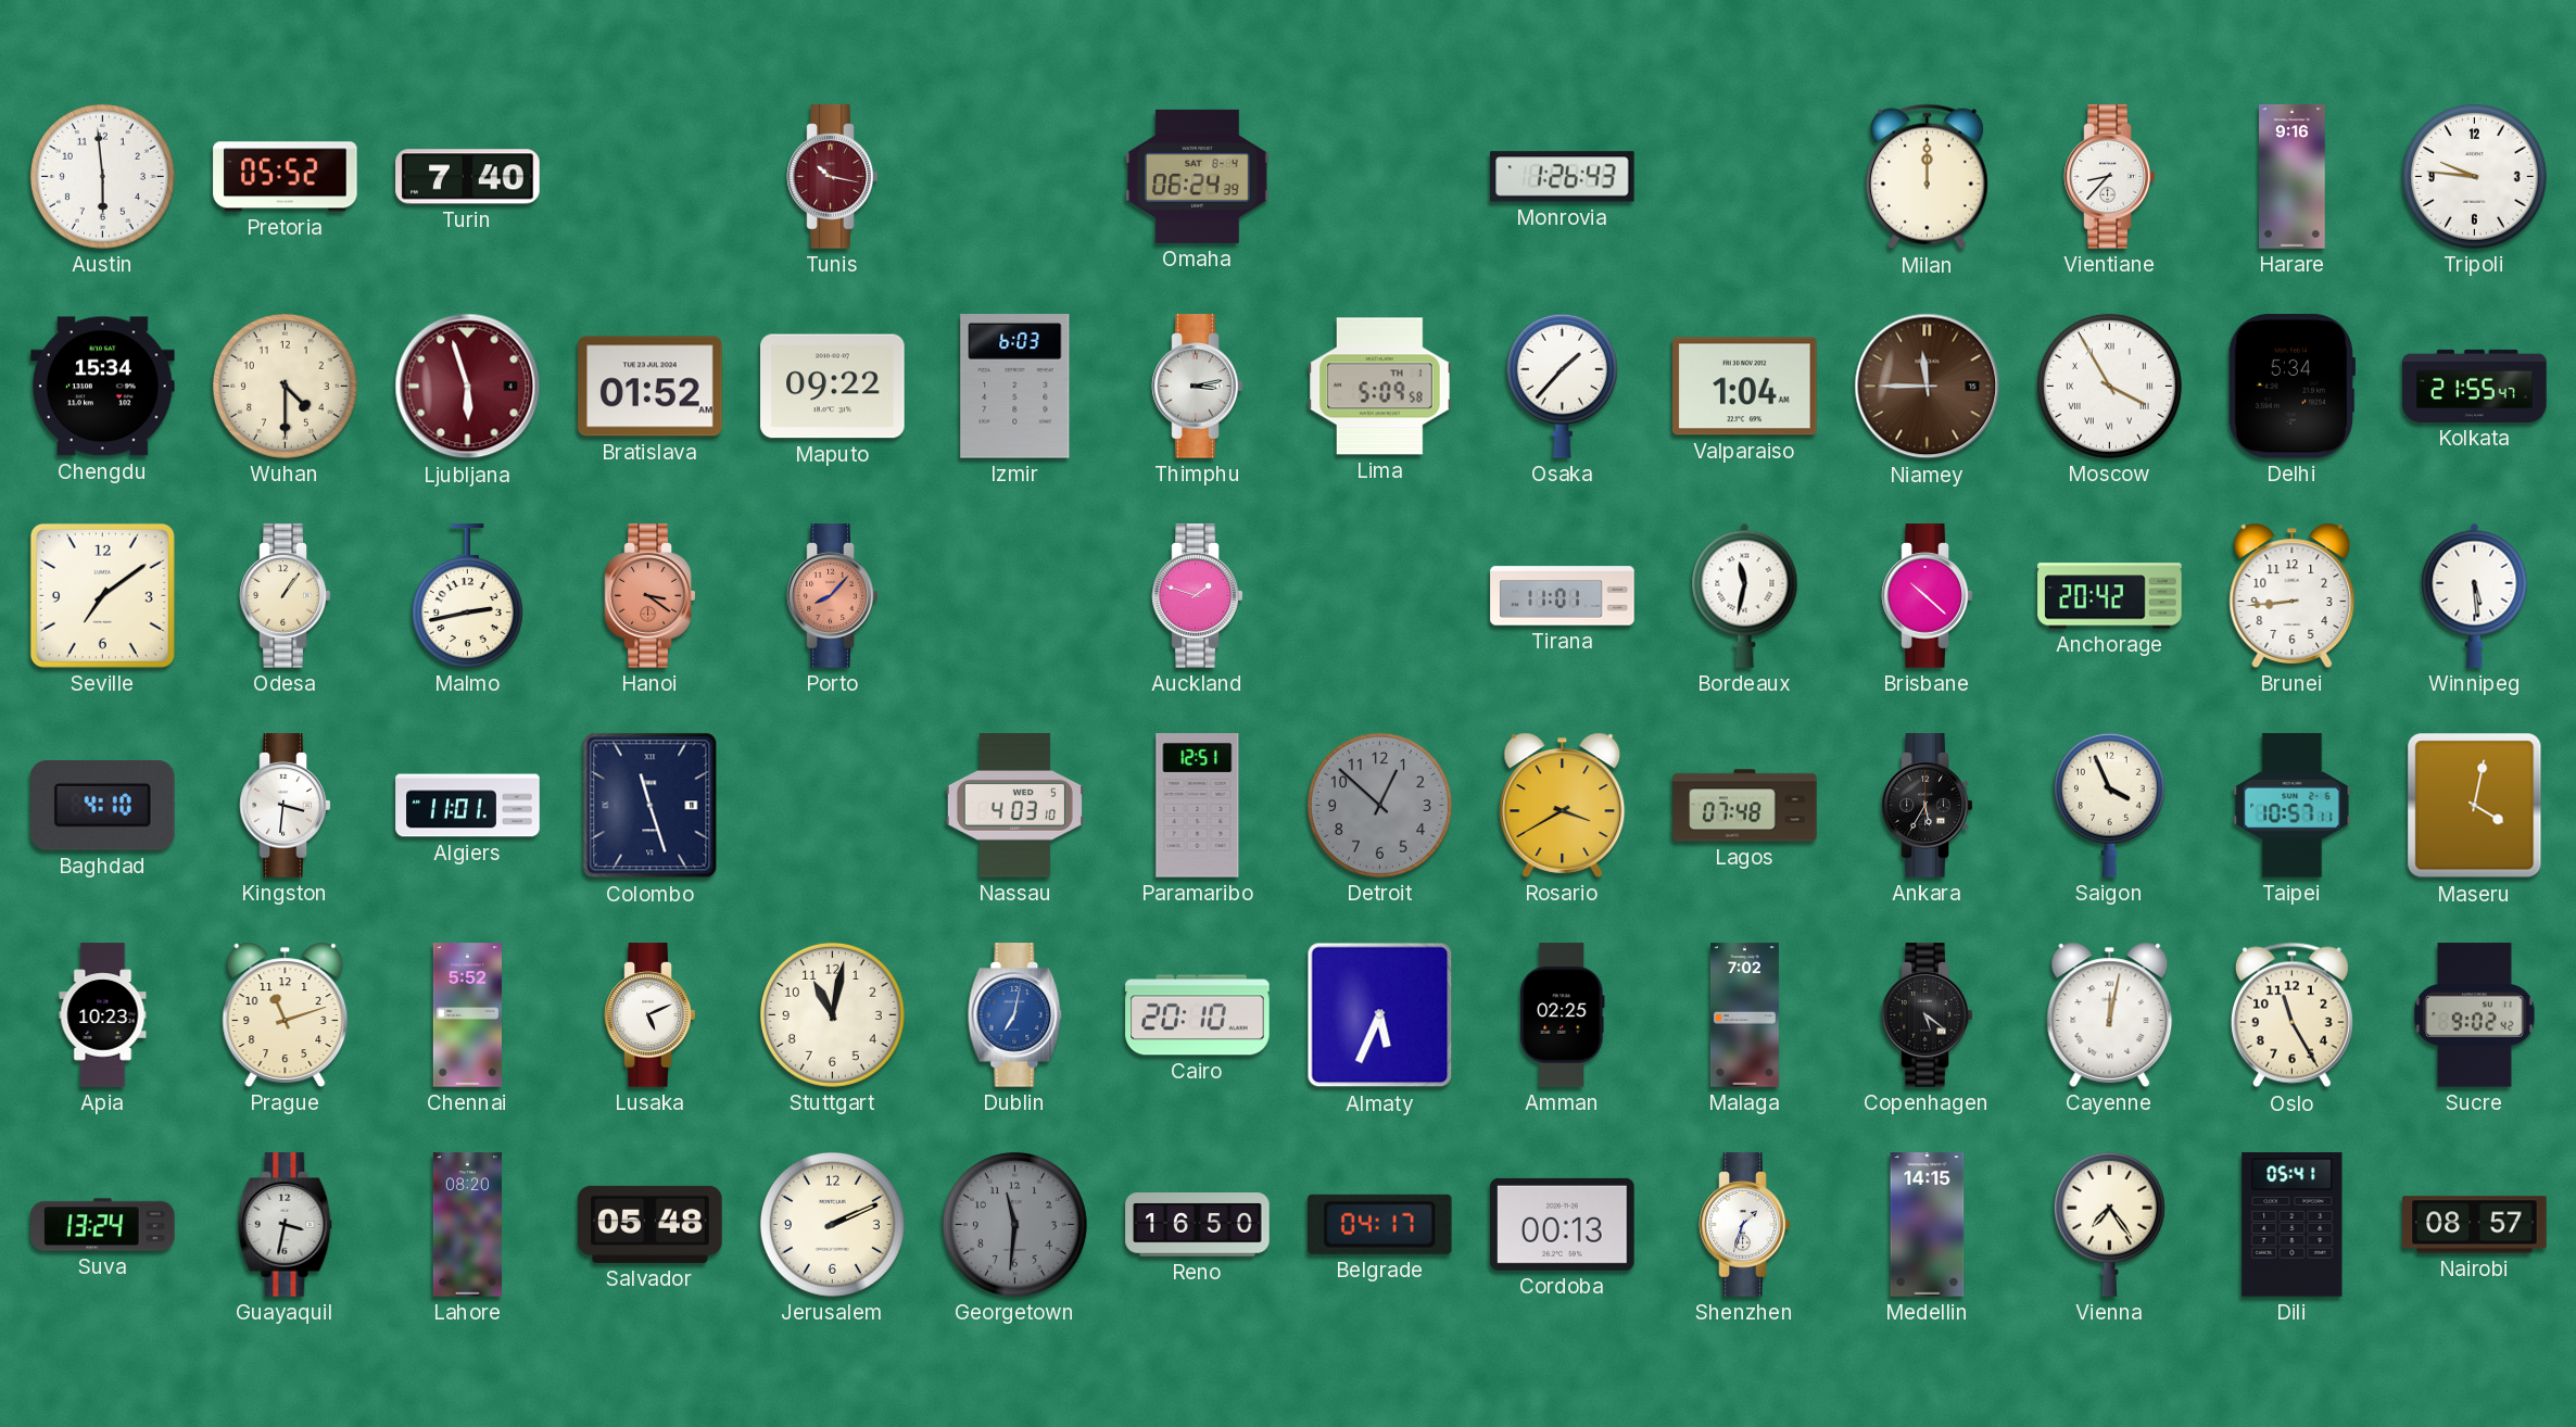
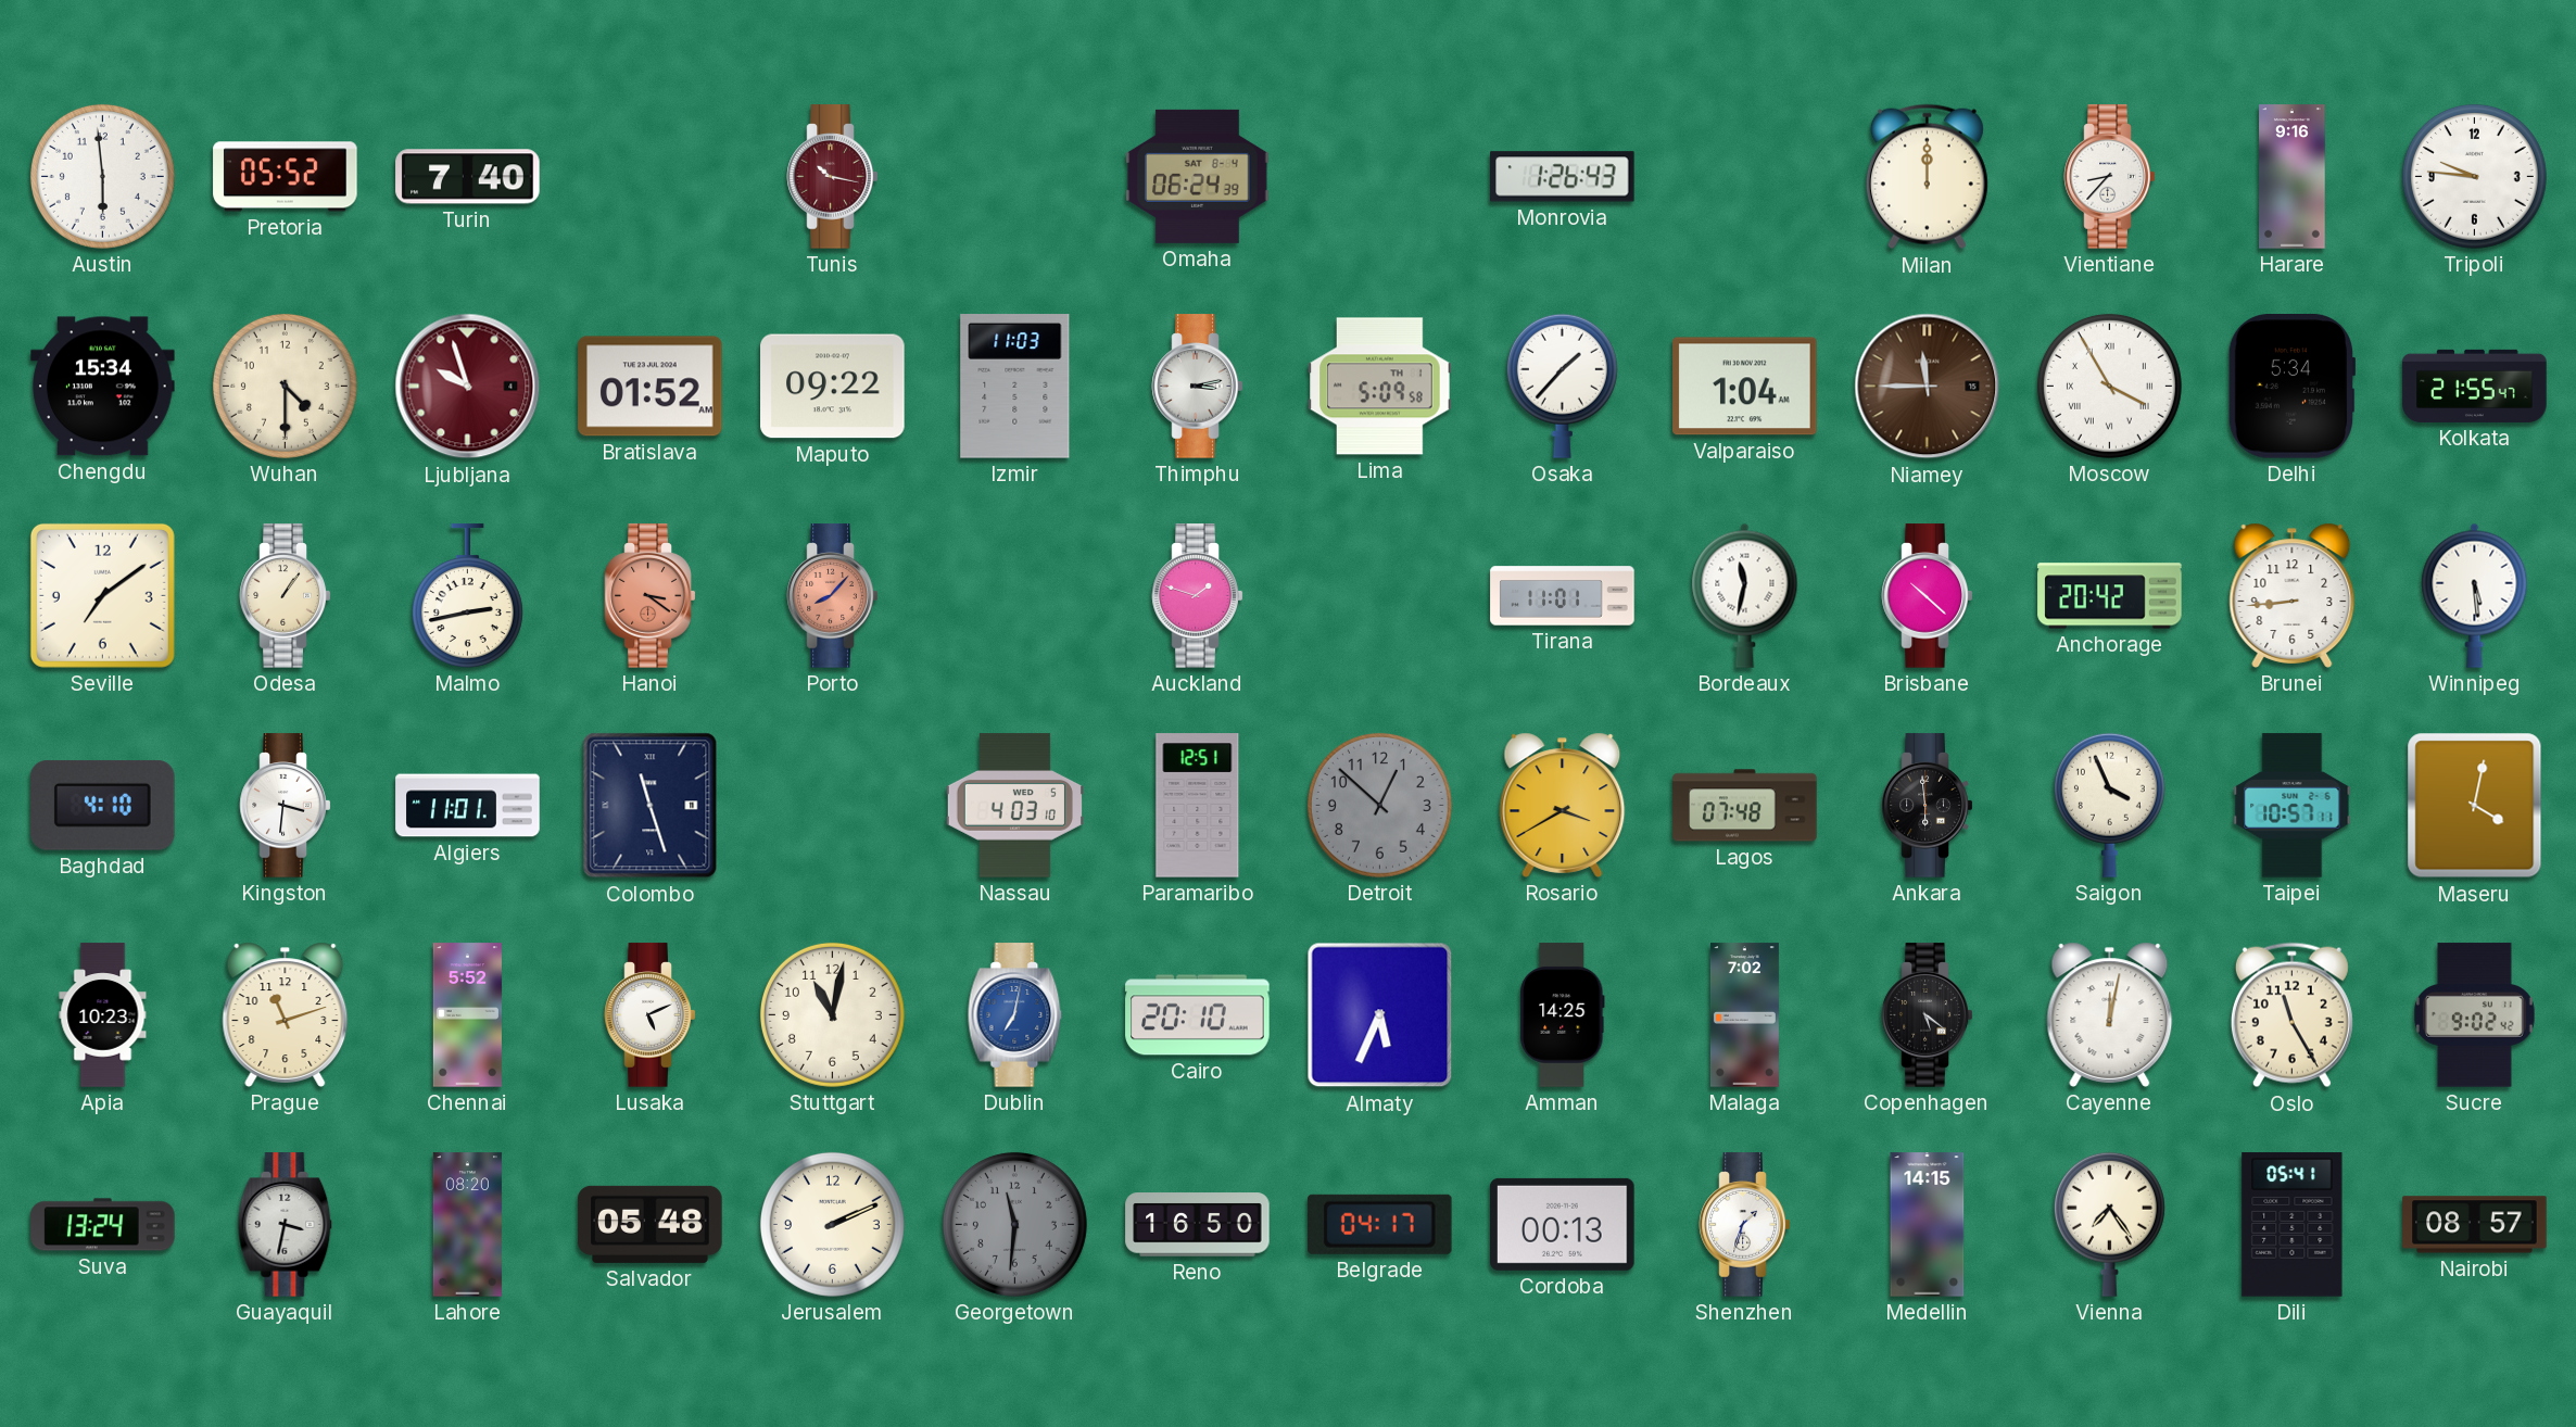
Ljubljana: 5:57 -> 9:57 (468, 387)
Izmir: 6:03 -> 11:03 (1015, 387)
Ankara: 5:35 -> 5:59 (1928, 806)
Amman: 02:25 -> 14:25 (1563, 1015)
